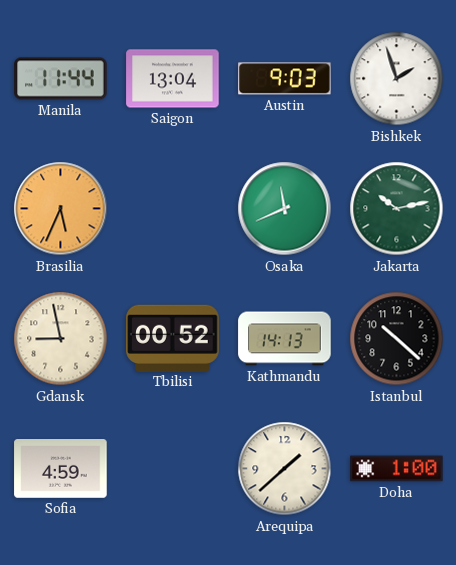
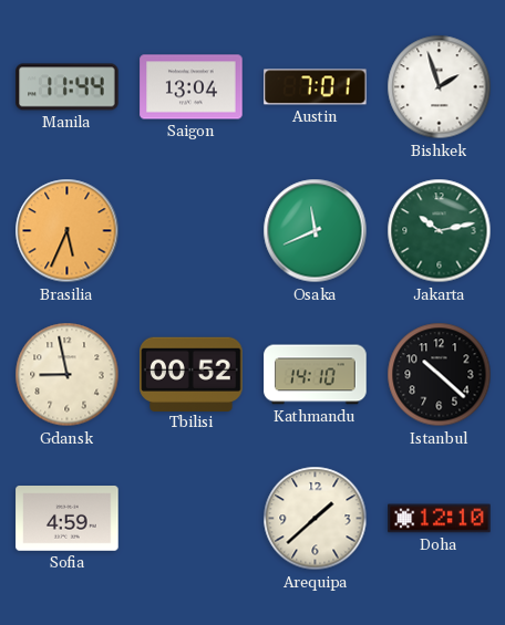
Austin: 9:03 -> 7:01 (316, 87)
Kathmandu: 14:13 -> 14:10 (316, 375)
Doha: 1:00 -> 12:10 (440, 519)
